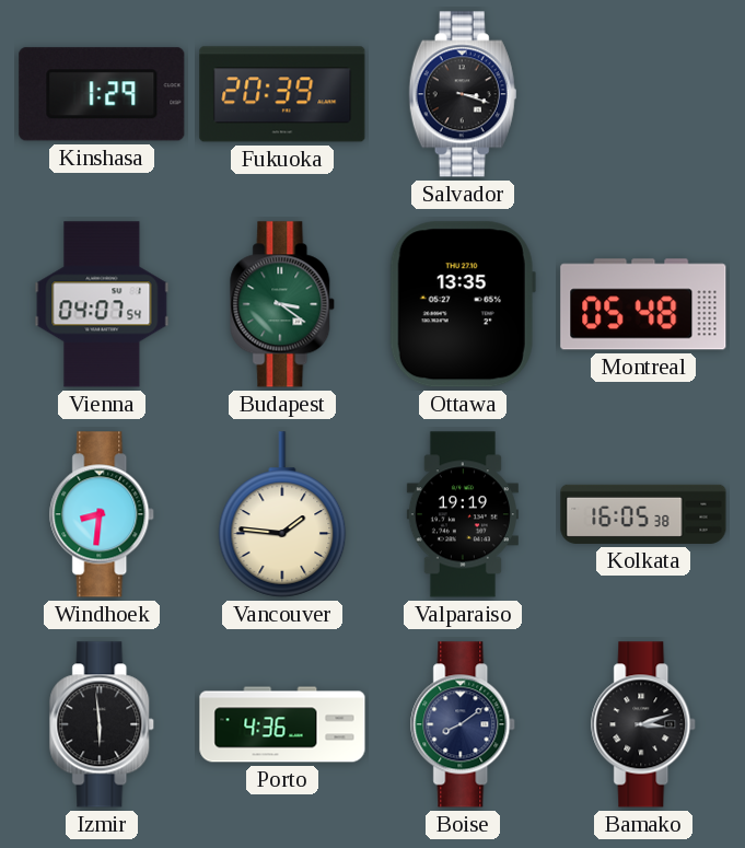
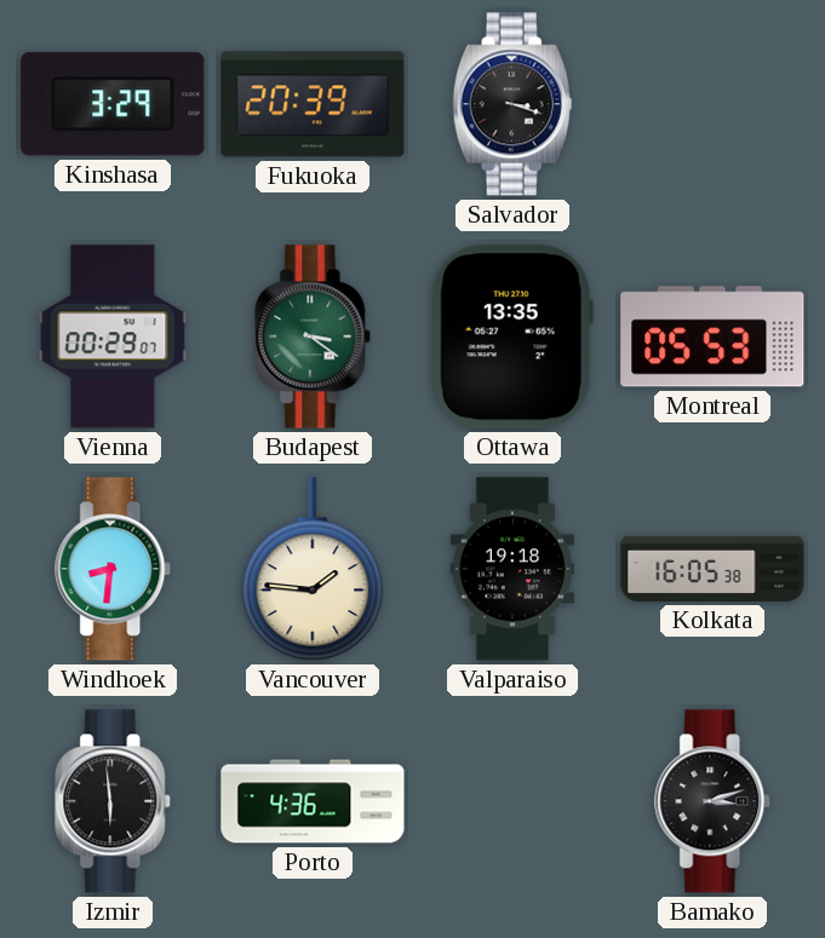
Kinshasa: 1:29 -> 3:29 (113, 104)
Vienna: 04:07 -> 00:29 (113, 336)
Montreal: 05:48 -> 05:53 (712, 336)
Valparaiso: 19:19 -> 19:18 (512, 569)
Boise: 8:09 -> none (464, 724)
